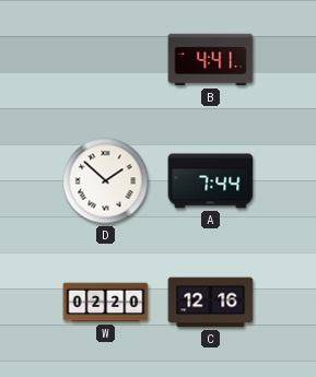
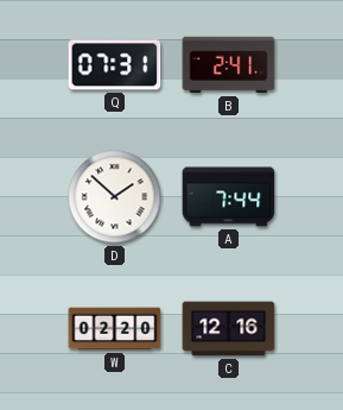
Q: none -> 07:31 (115, 65)
B: 4:41 -> 2:41 (229, 65)
